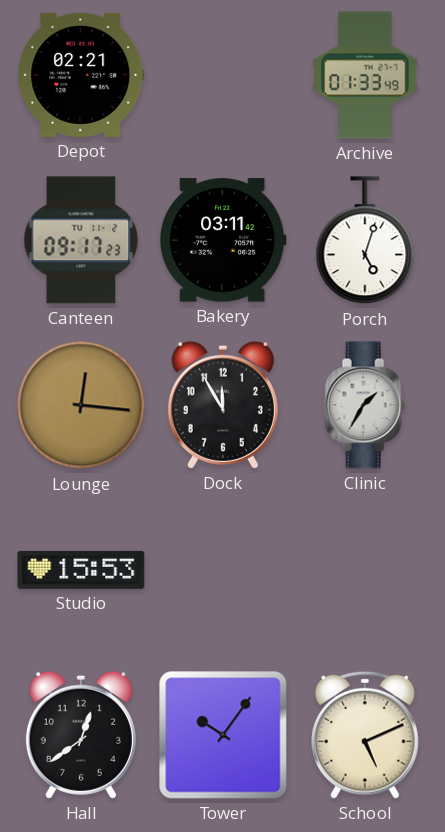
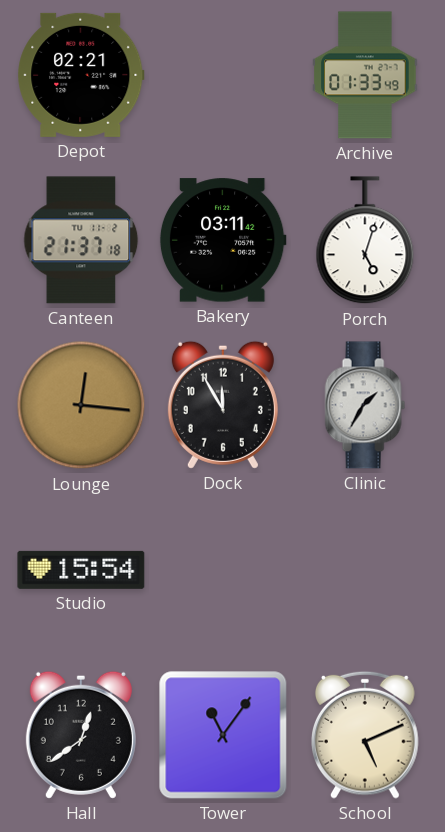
Canteen: 09:17 -> 21:37 (81, 240)
Studio: 15:53 -> 15:54 (81, 570)
Tower: 10:06 -> 11:06 (223, 735)
